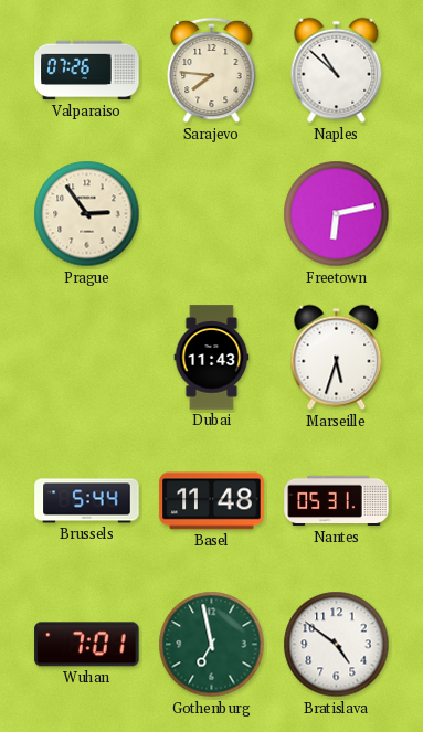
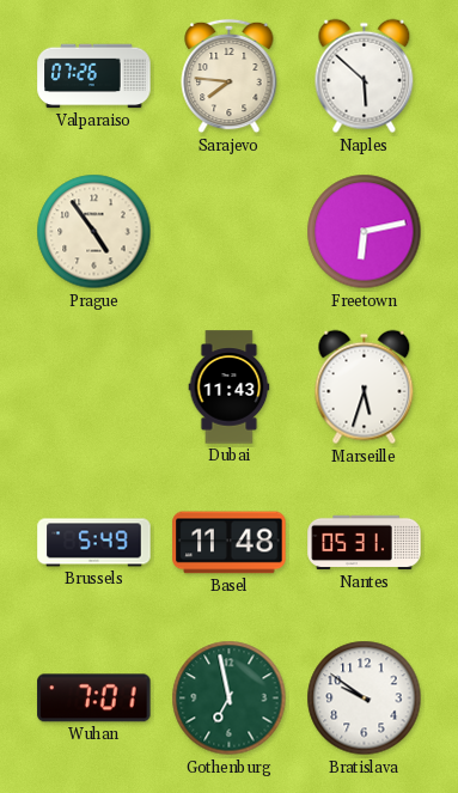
Naples: 10:52 -> 5:52 (365, 77)
Prague: 2:54 -> 4:54 (94, 232)
Brussels: 5:44 -> 5:49 (94, 543)
Bratislava: 4:51 -> 9:51 (365, 699)
